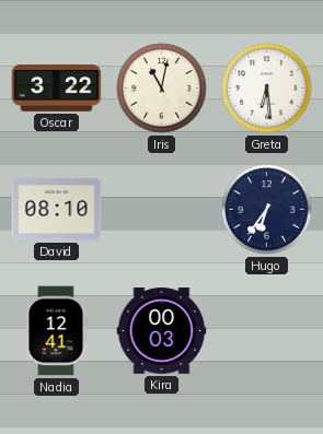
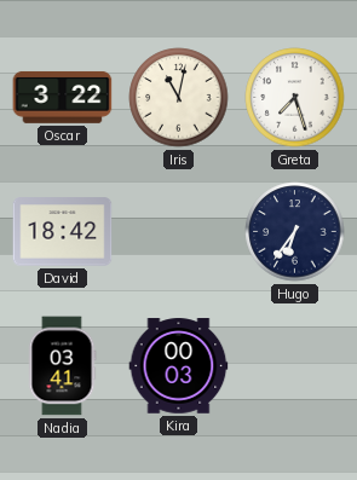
Greta: 6:29 -> 7:27 (295, 98)
David: 08:10 -> 18:42 (63, 232)
Nadia: 12:41 -> 03:41 (62, 366)
